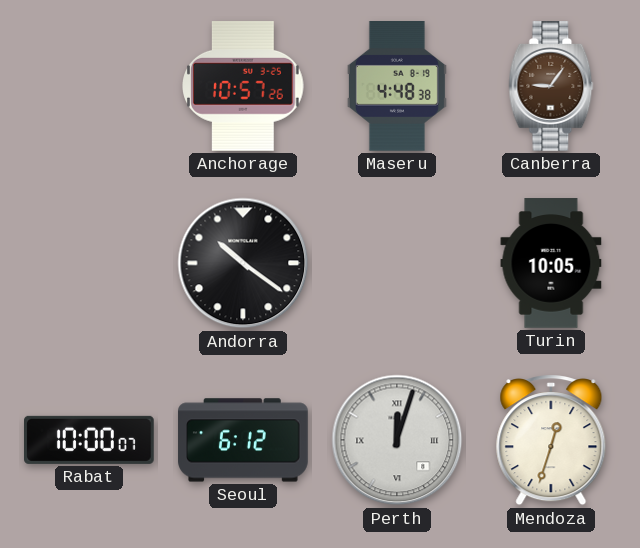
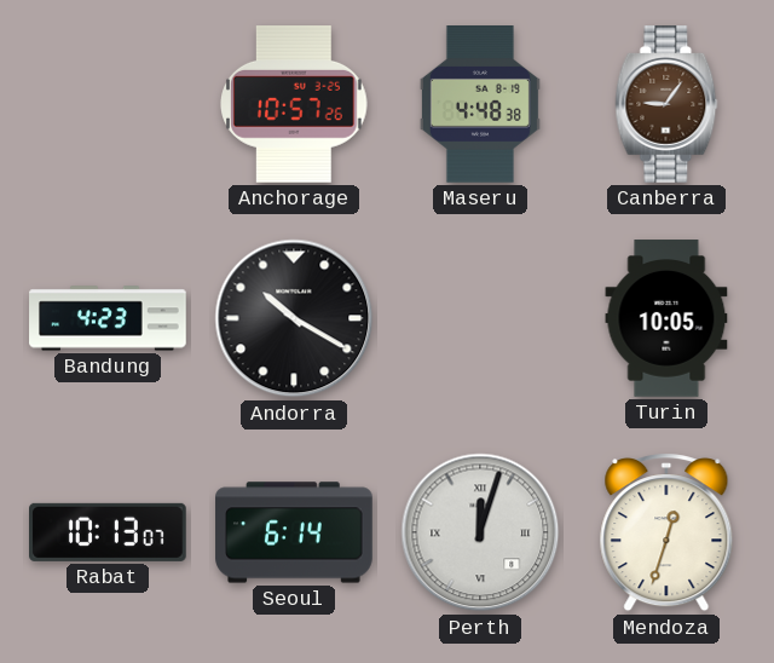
Bandung: none -> 4:23 (108, 318)
Andorra: 10:21 -> 10:20 (294, 318)
Rabat: 10:00 -> 10:13 (109, 532)
Seoul: 6:12 -> 6:14 (294, 532)
